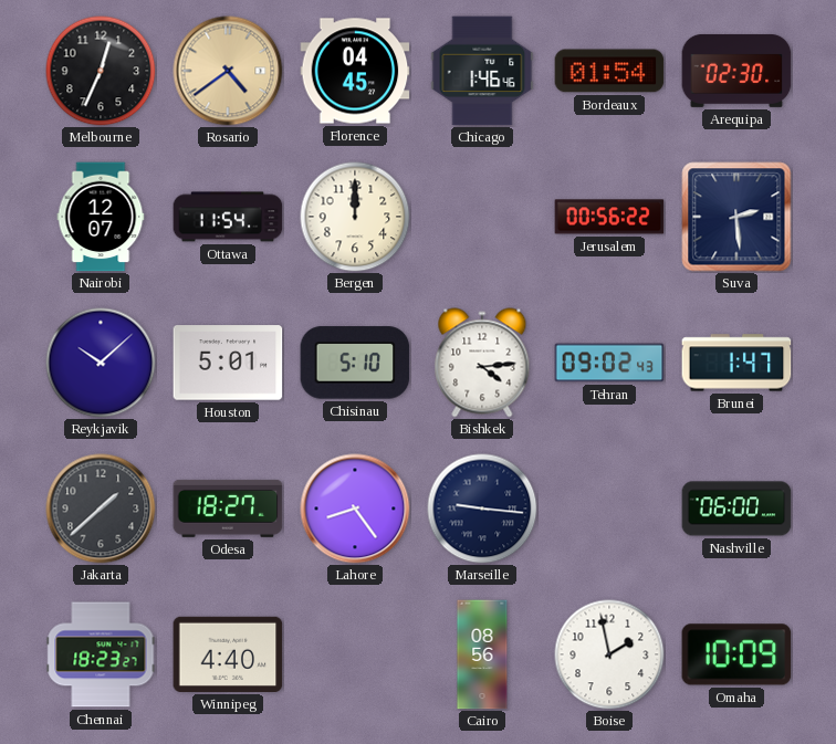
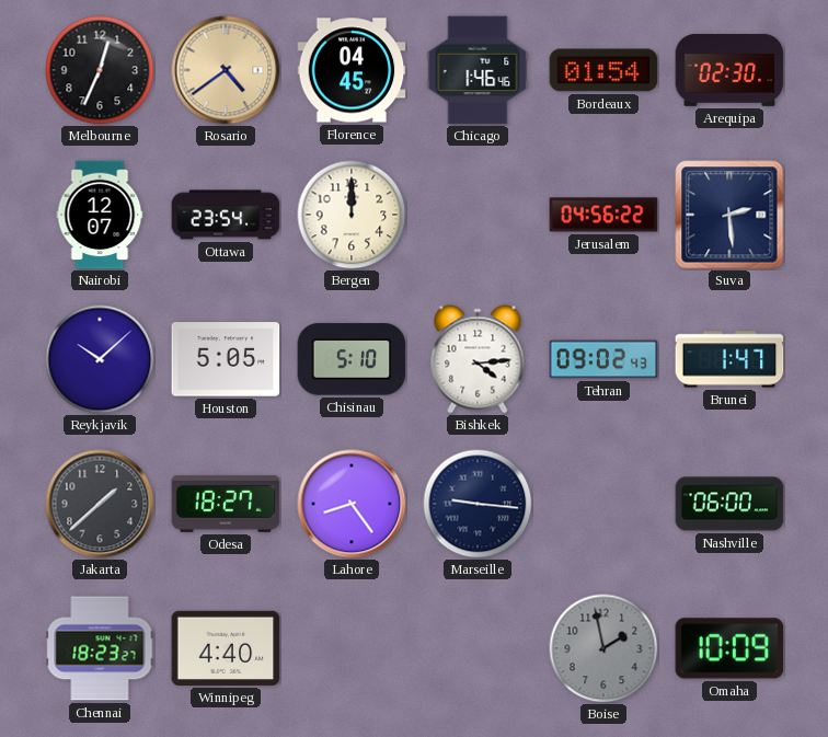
Ottawa: 11:54 -> 23:54 (226, 215)
Jerusalem: 00:56 -> 04:56 (603, 215)
Houston: 5:01 -> 5:05 (226, 359)
Cairo: 08:56 -> none (482, 654)
Boise dial: white -> grey (603, 648)
